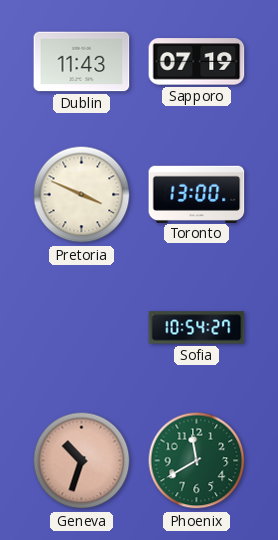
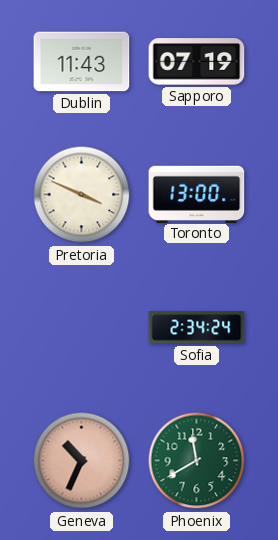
Sofia: 10:54 -> 2:34 (197, 328)
Geneva: 10:33 -> 10:34 (82, 461)
